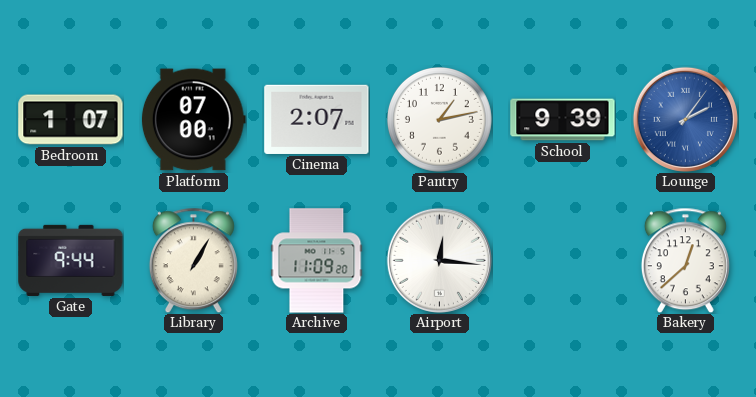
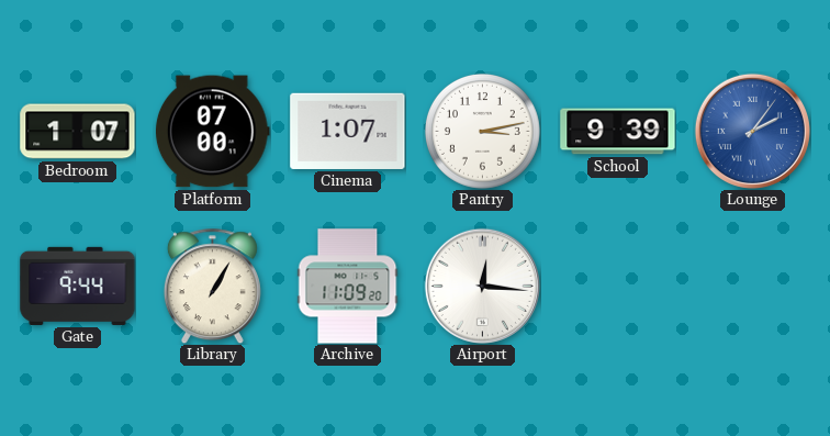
Cinema: 2:07 -> 1:07 (348, 131)
Pantry: 1:13 -> 3:13 (482, 131)
Bakery: 12:38 -> none (685, 260)
